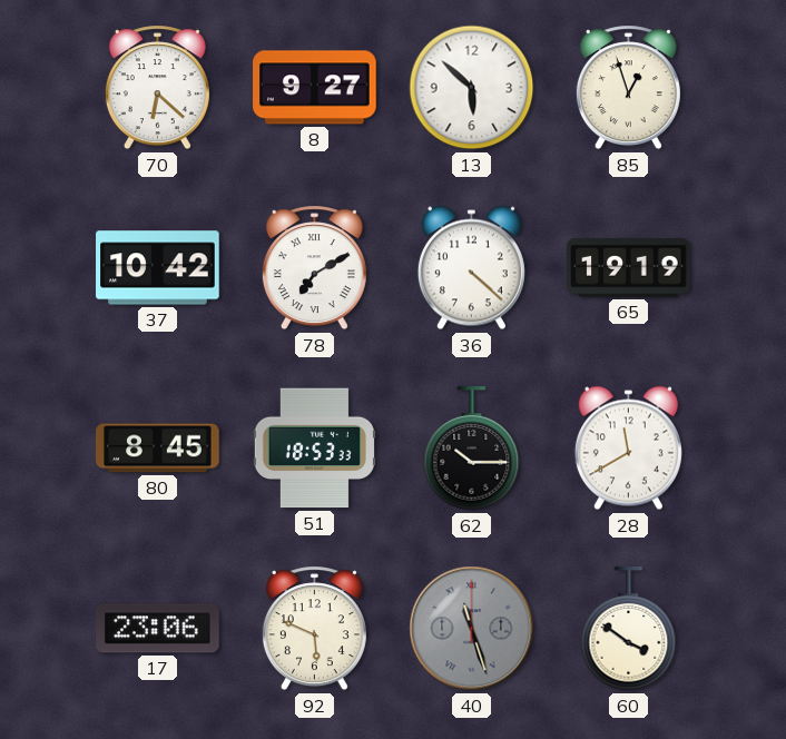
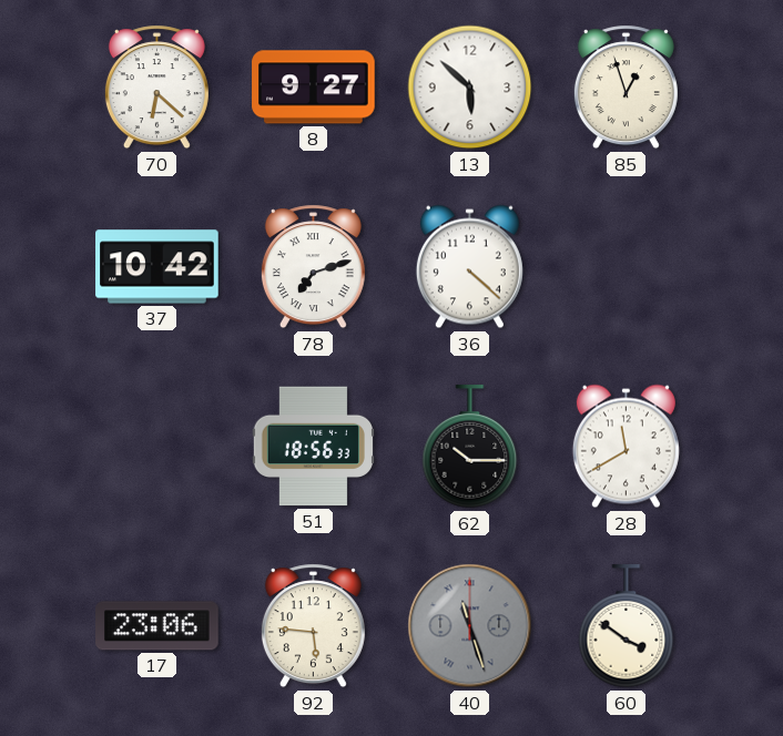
78: 7:10 -> 7:12 (313, 267)
65: 19:19 -> none (629, 268)
80: 8:45 -> none (158, 449)
51: 18:53 -> 18:56 (313, 447)
92: 5:49 -> 5:46 (313, 626)
